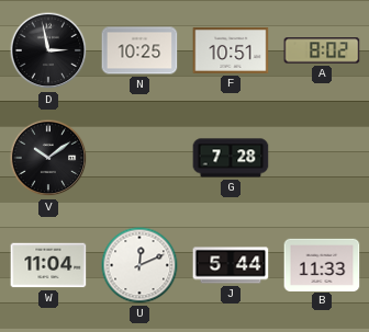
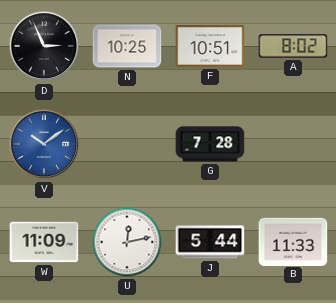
D: 2:58 -> 2:56 (44, 46)
V dial: black -> blue (44, 144)
W: 11:04 -> 11:09 (44, 242)
U: 12:11 -> 12:13 (127, 242)
